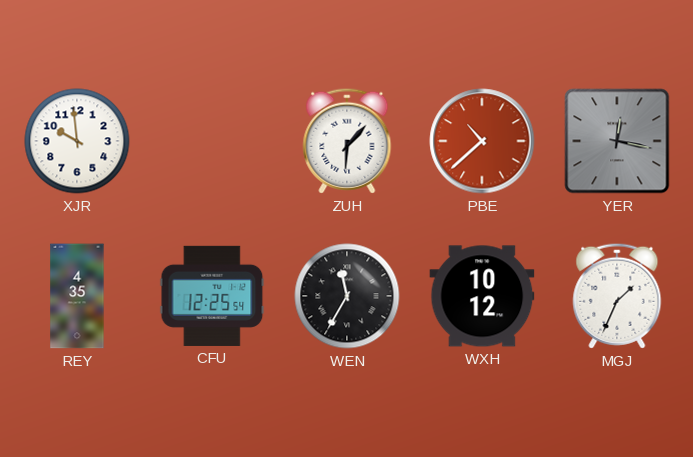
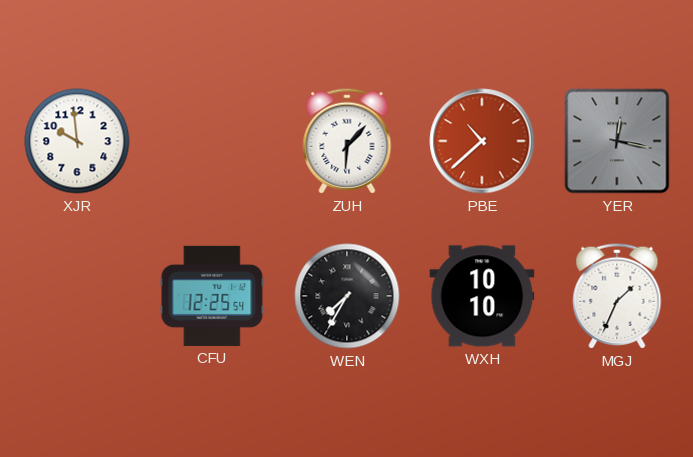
REY: 4:35 -> none (77, 296)
WEN: 11:35 -> 7:35 (347, 296)
WXH: 10:12 -> 10:10 (482, 296)
